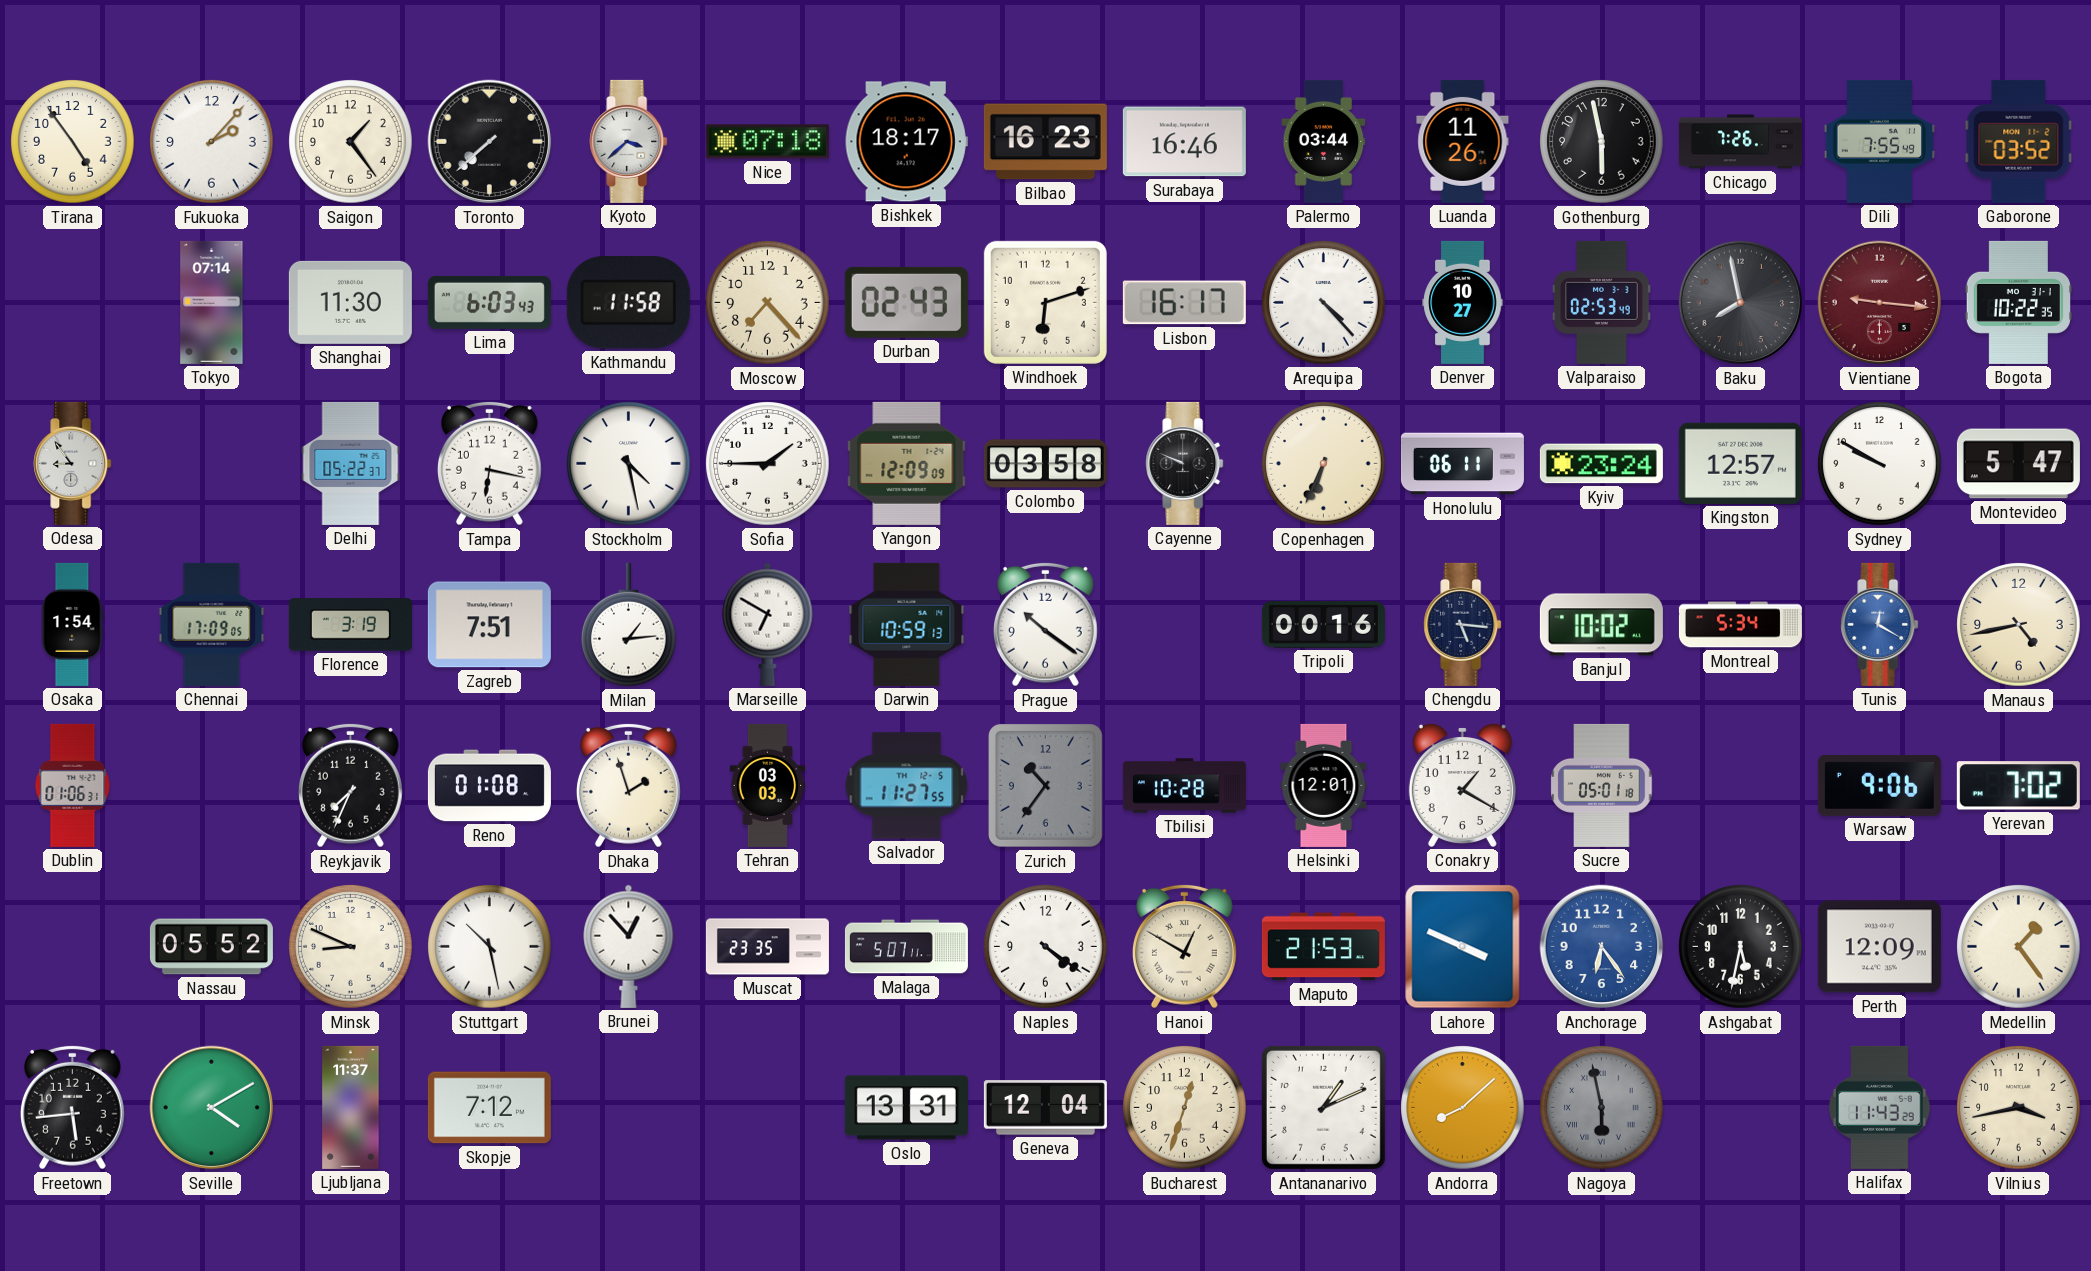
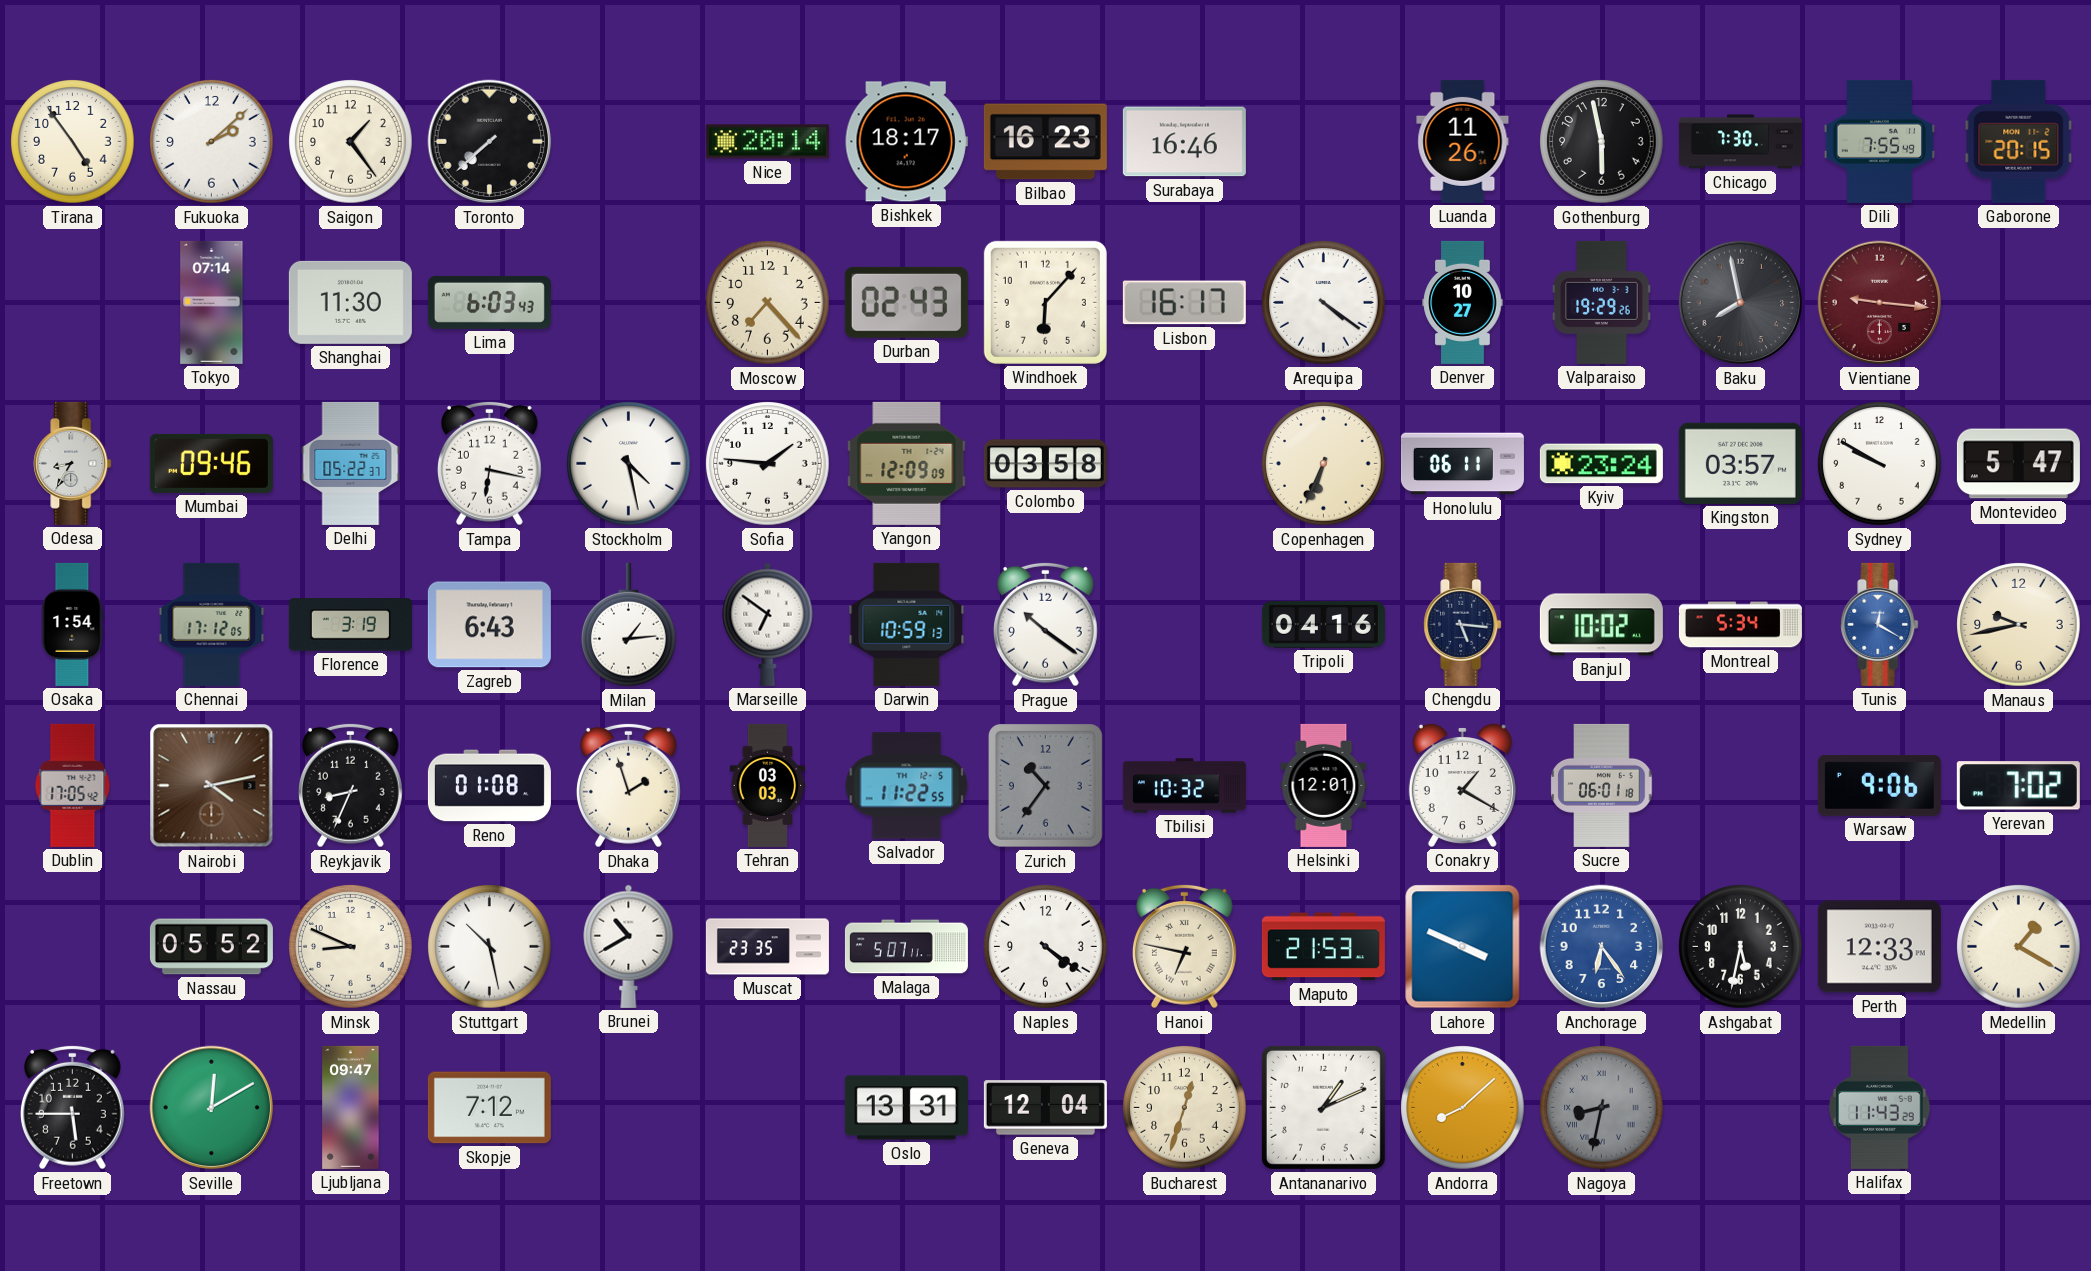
Fukuoka: 2:07 -> 2:08 (212, 142)
Kyoto: 3:38 -> none (629, 141)
Nice: 07:18 -> 20:14 (767, 142)
Palermo: 03:44 -> none (1324, 141)
Chicago: 7:26 -> 7:30 (1740, 142)
Gaborone: 03:52 -> 20:15 (2019, 141)
Kathmandu: 11:58 -> none (628, 303)
Windhoek: 6:12 -> 6:07 (1045, 302)
Arequipa: 4:23 -> 4:21 (1324, 303)
Valparaiso: 02:53 -> 19:29 (1602, 302)
Bogota: 10:22 -> none (2018, 302)
Odesa: 8:54 -> 8:35 (73, 463)
Mumbai: none -> 09:46 (211, 463)
Sofia: 1:45 -> 1:46 (768, 464)
Cayenne: 9:49 -> none (1185, 463)
Kingston: 12:57 -> 03:57 (1740, 463)
Chennai: 17:09 -> 17:12 (212, 624)
Zagreb: 7:51 -> 6:43 (489, 625)
Marseille: 6:50 -> 6:51 (768, 624)
Tripoli: 00:16 -> 04:16 (1323, 625)
Manaus: 4:43 -> 9:43 (2019, 625)
Dublin: 01:06 -> 17:05 (73, 785)
Nairobi: none -> 4:13 (212, 786)
Reykjavik: 7:34 -> 8:34 (350, 785)
Salvador: 11:27 -> 11:22 (907, 786)
Tbilisi: 10:28 -> 10:32 (1184, 786)
Sucre: 05:01 -> 06:01 (1602, 785)
Brunei: 12:53 -> 10:40 (629, 946)
Hanoi: 12:50 -> 6:47 (1184, 946)
Perth: 12:09 -> 12:33 (1879, 947)
Medellin: 1:24 -> 1:20 (2019, 947)
Freetown: 5:44 -> 5:45 (72, 1107)
Seville: 4:10 -> 12:10 (212, 1108)
Ljubljana: 11:37 -> 09:47 (351, 1107)
Nagoya: 5:58 -> 8:32 (1602, 1108)
Vilnius: 3:43 -> none (2019, 1108)
